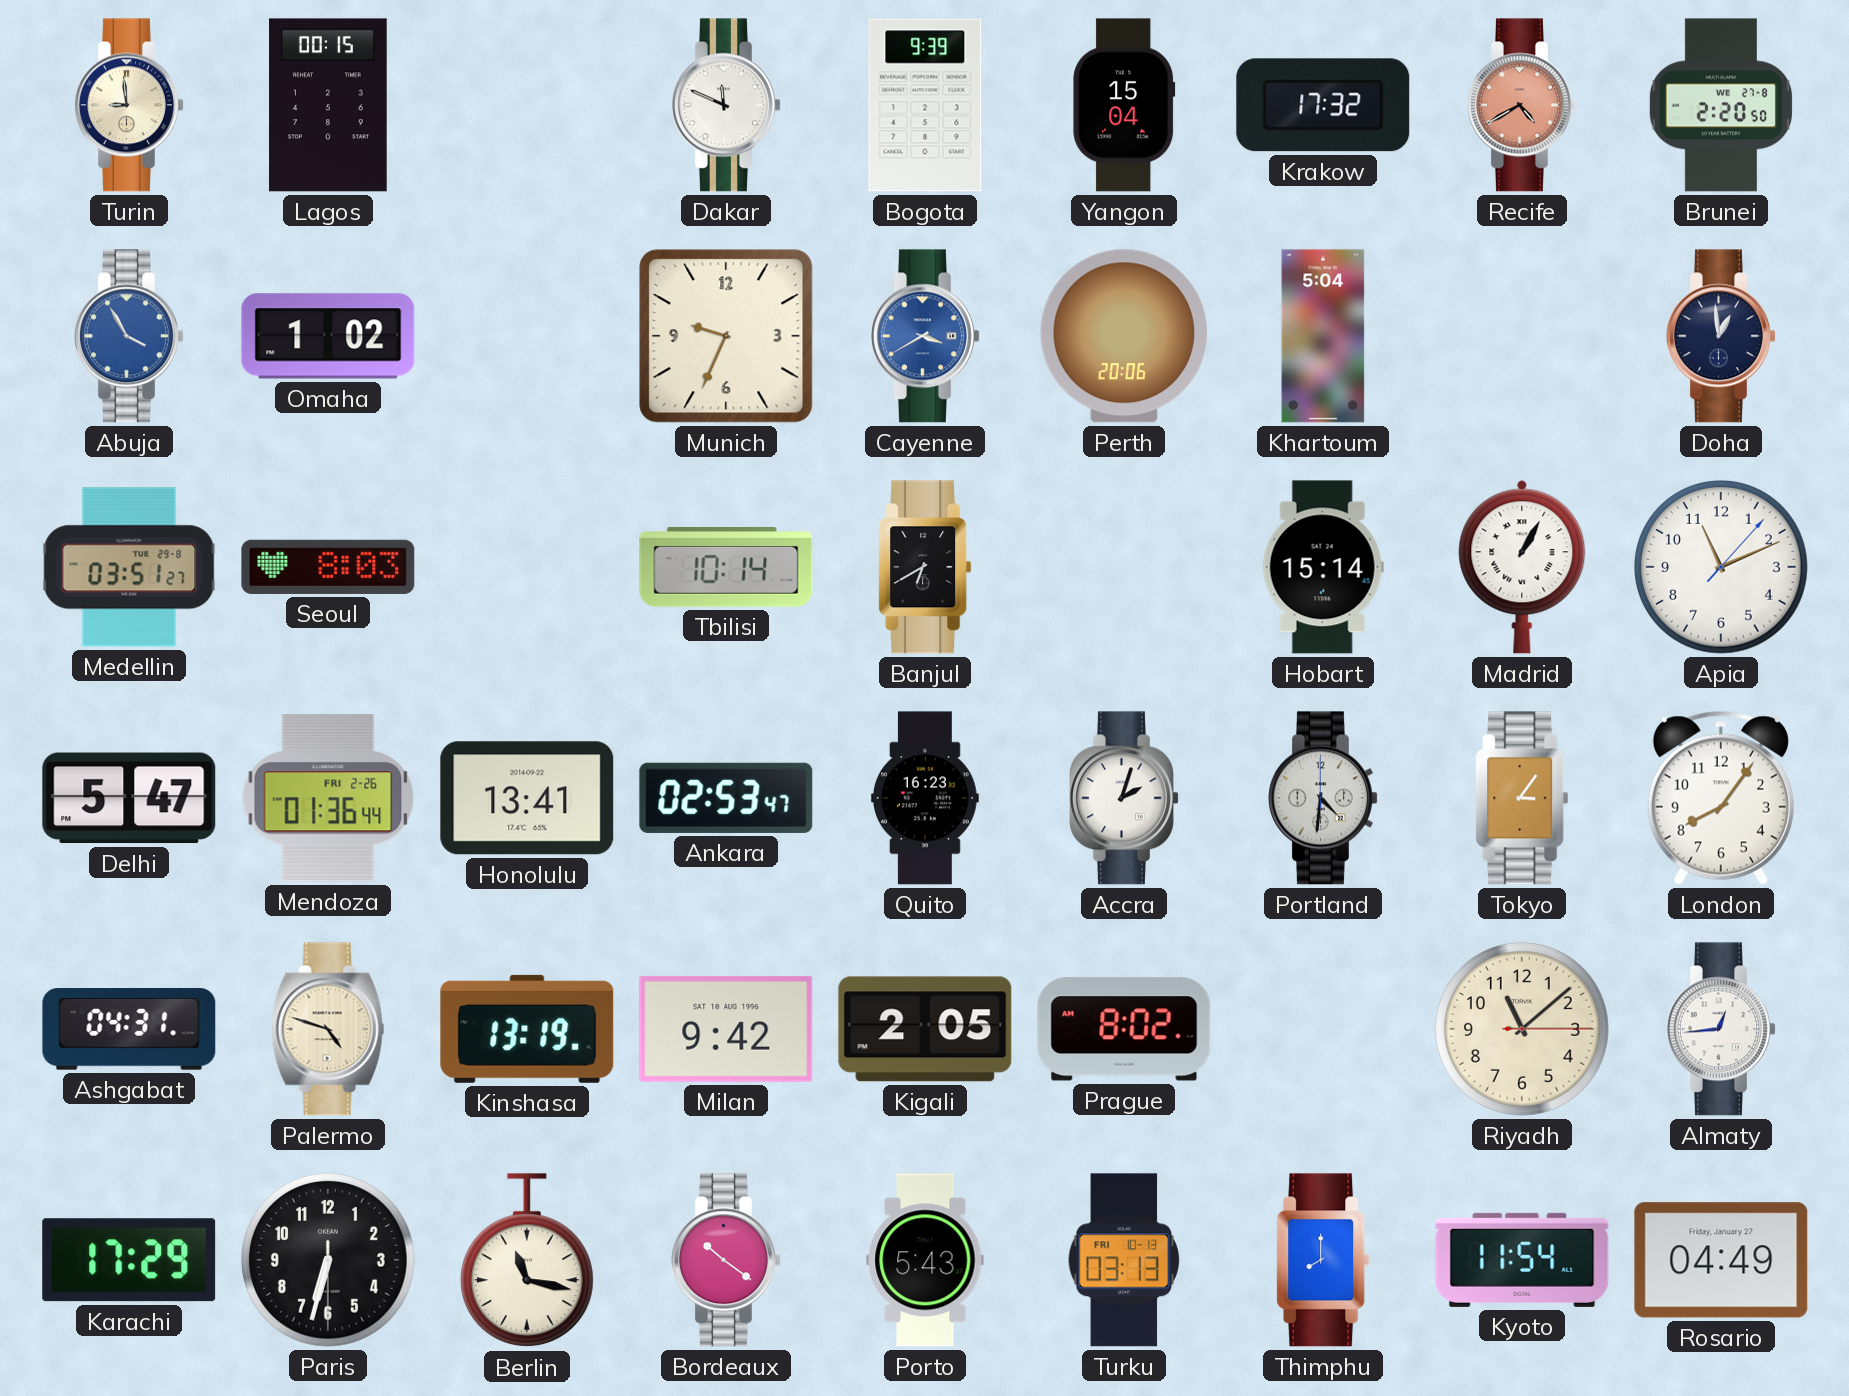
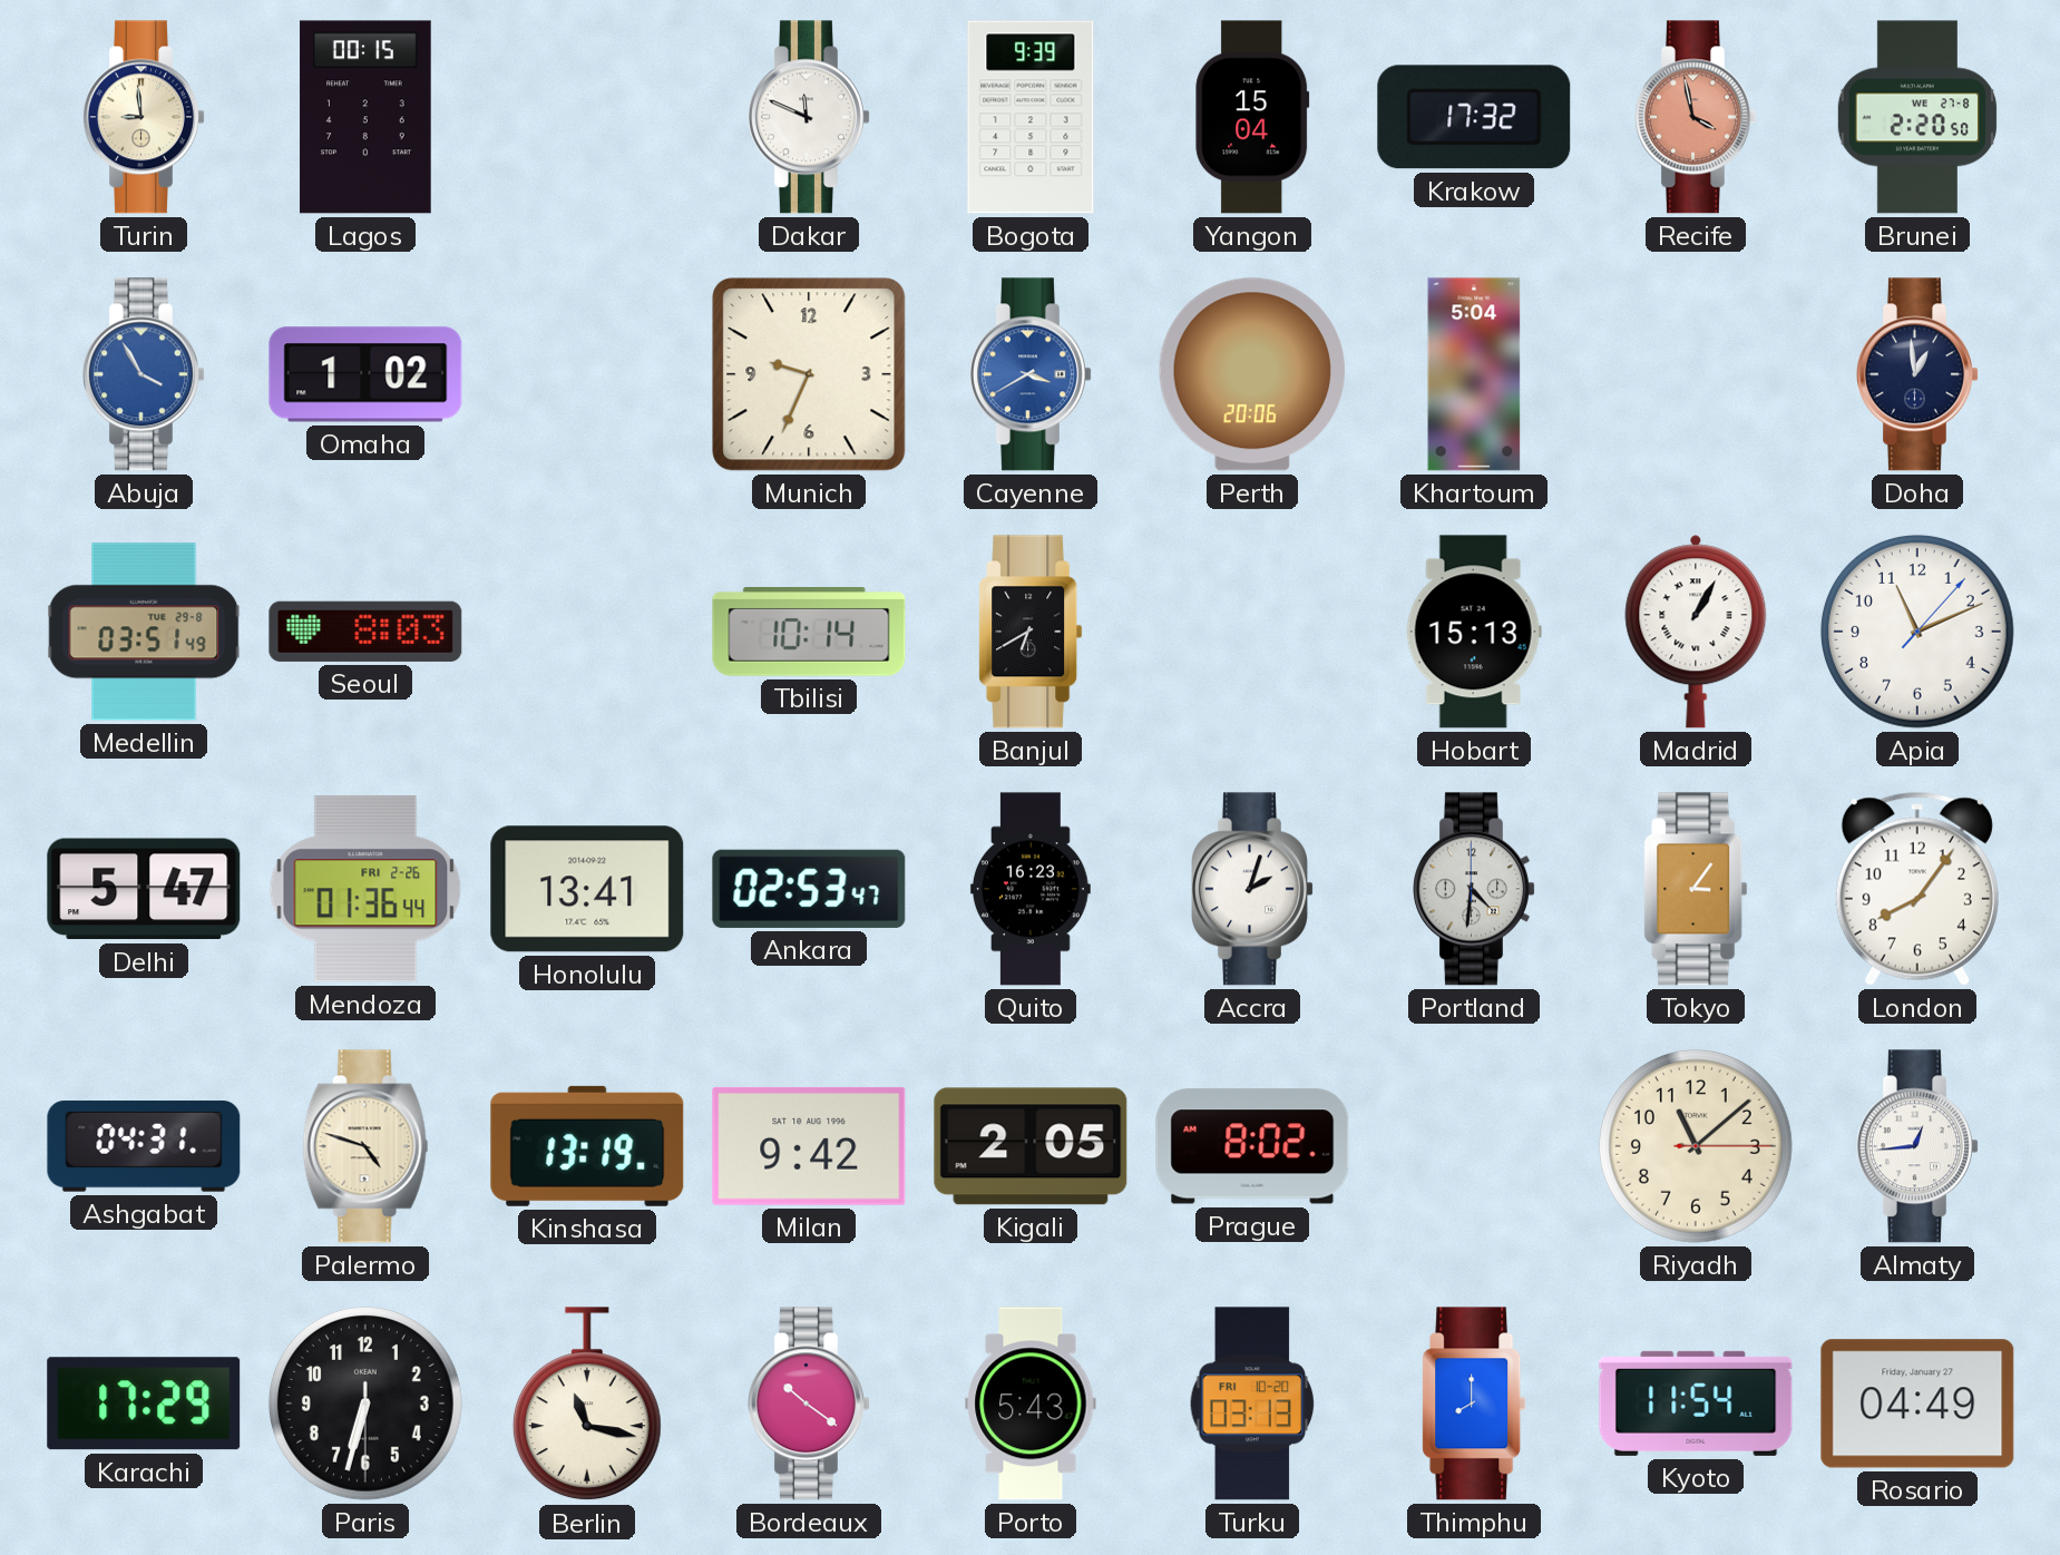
Recife: 4:40 -> 3:58 (1697, 117)
Medellin: 03:51:27 -> 03:51:49 (144, 632)
Hobart: 15:14 -> 15:13 (1474, 632)
Turku date: FRI 10-13 -> FRI 10-20 (1252, 1404)
